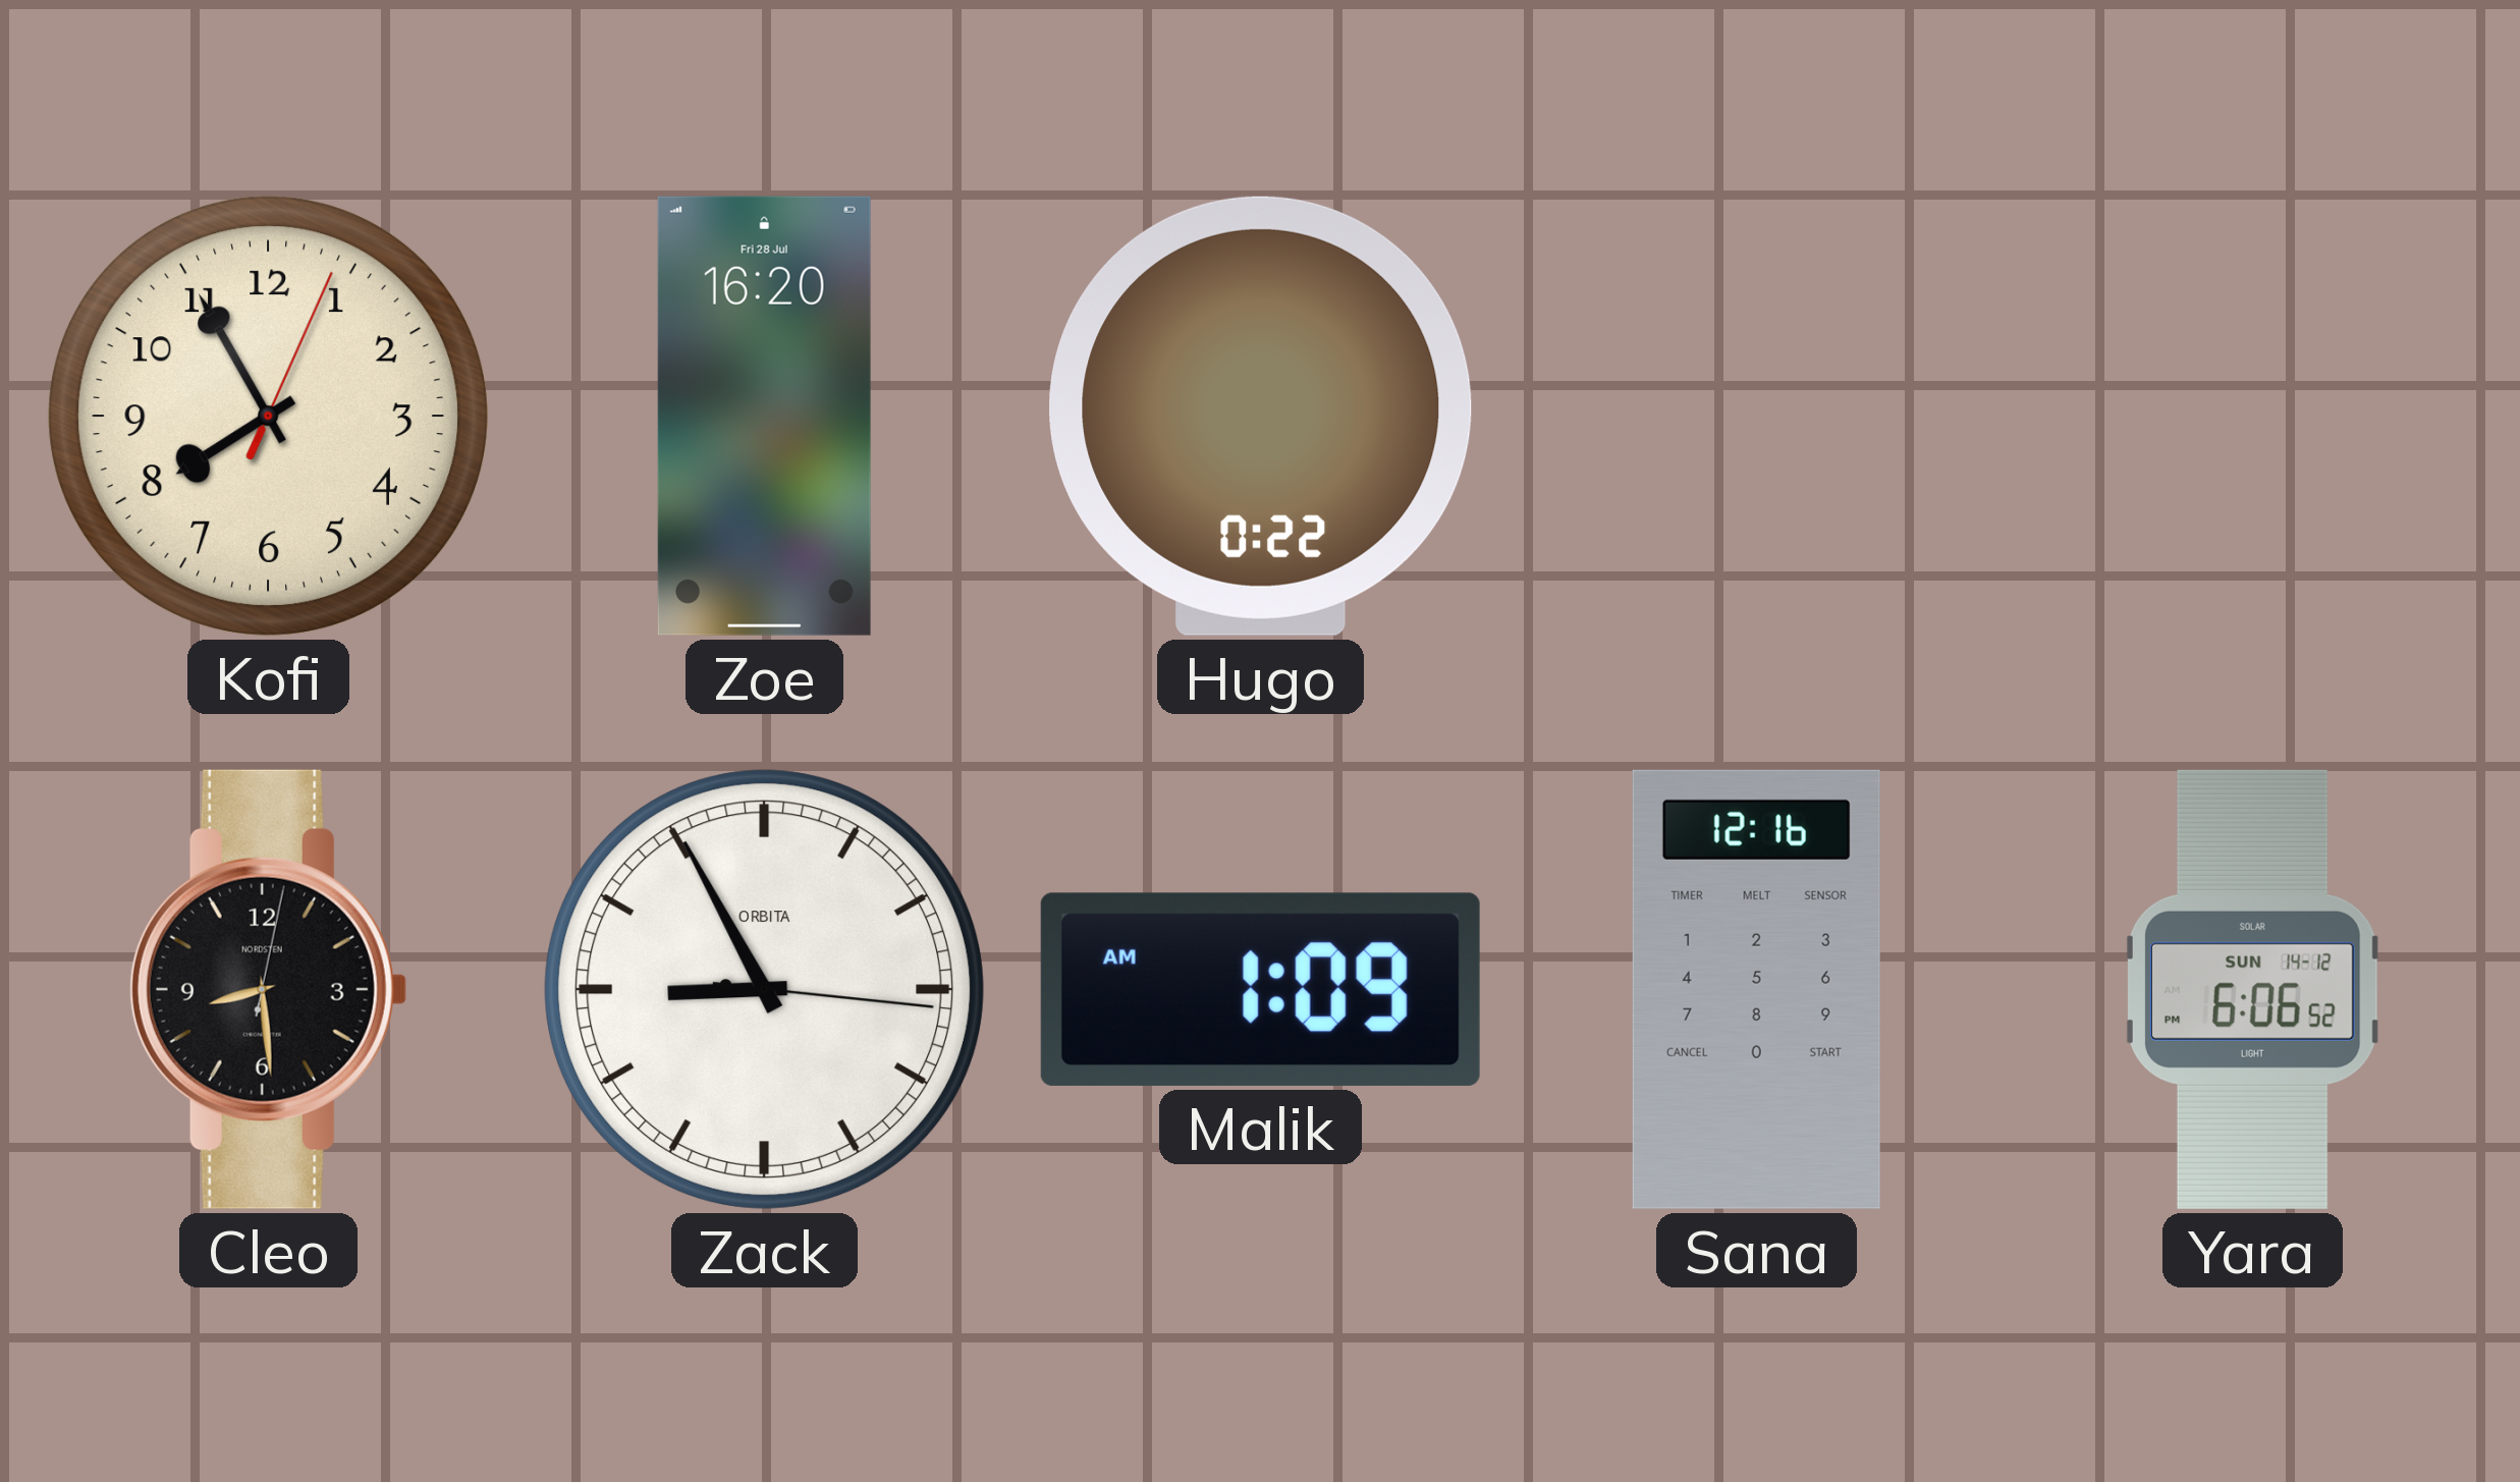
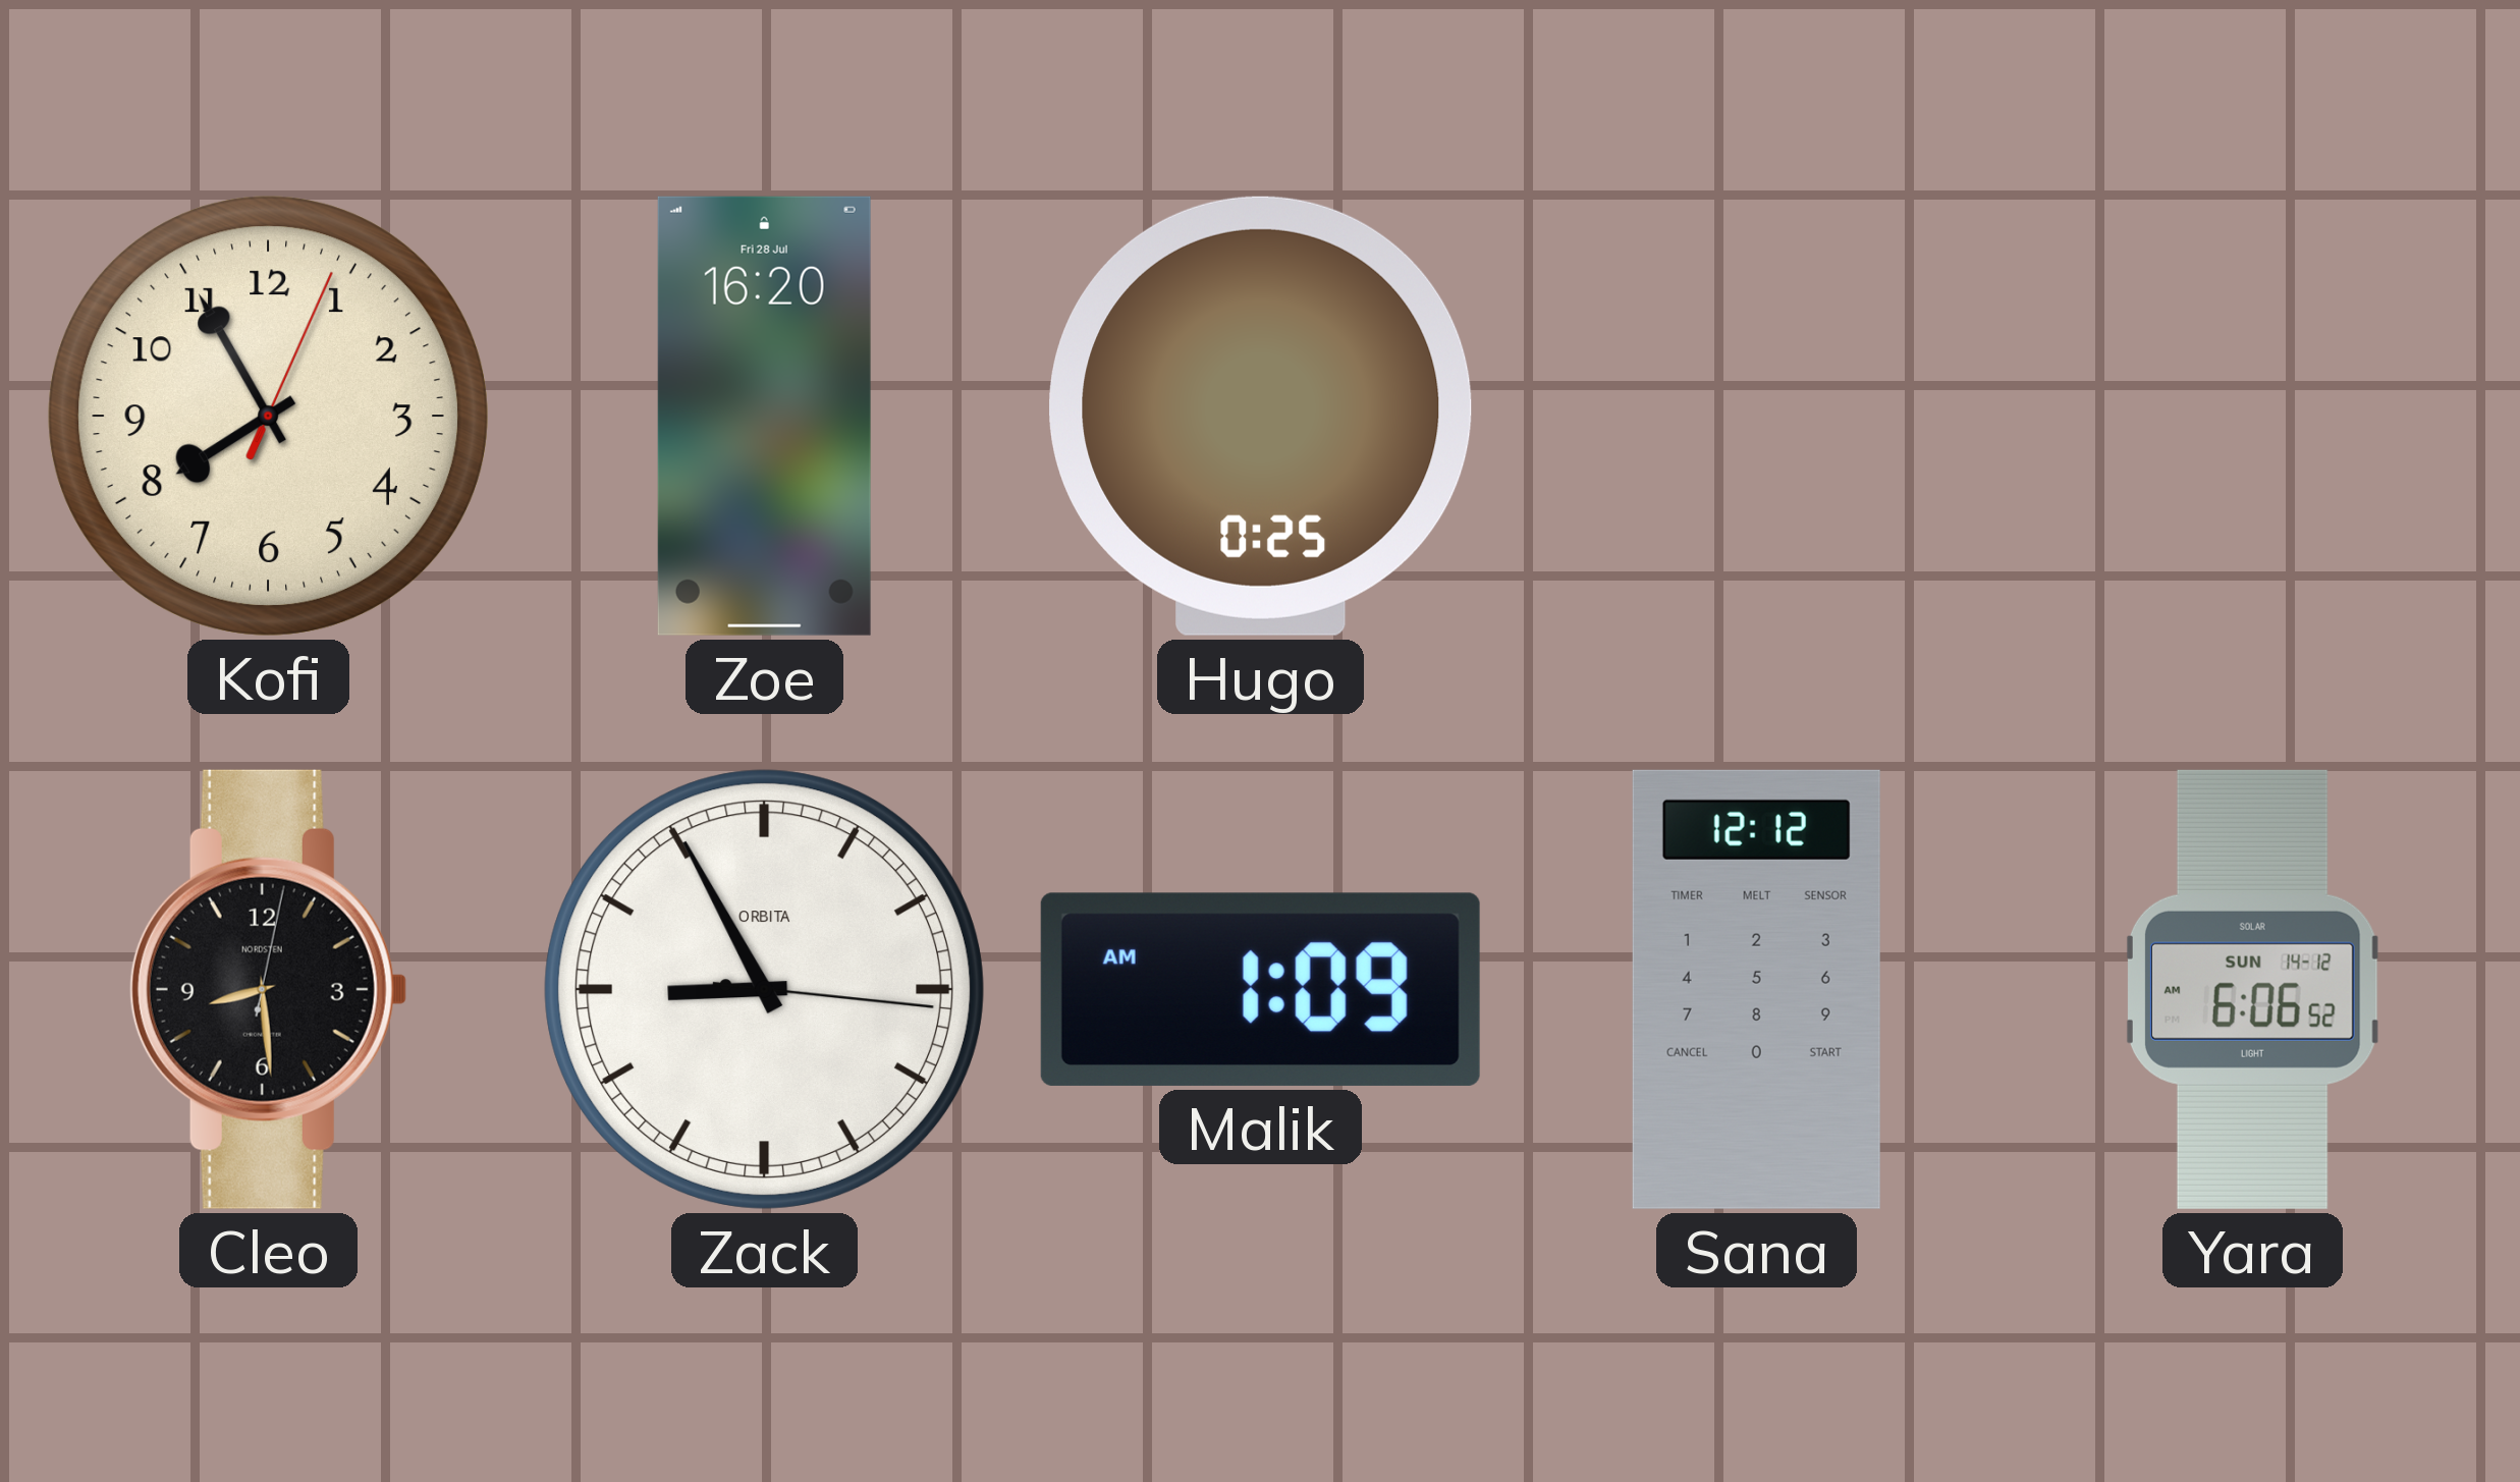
Hugo: 0:22 -> 0:25 (1261, 416)
Sana: 12:16 -> 12:12 (1756, 989)
Yara: 6:06:52 PM -> 6:06:52 AM (2252, 989)
